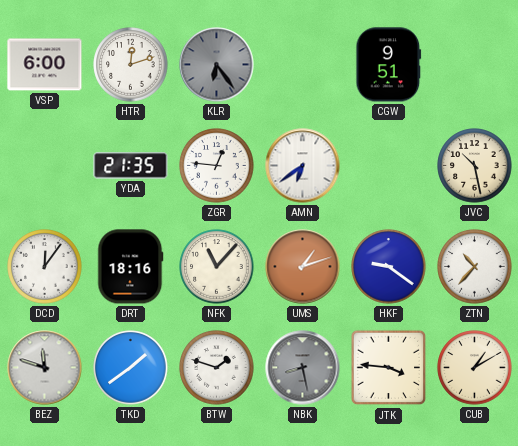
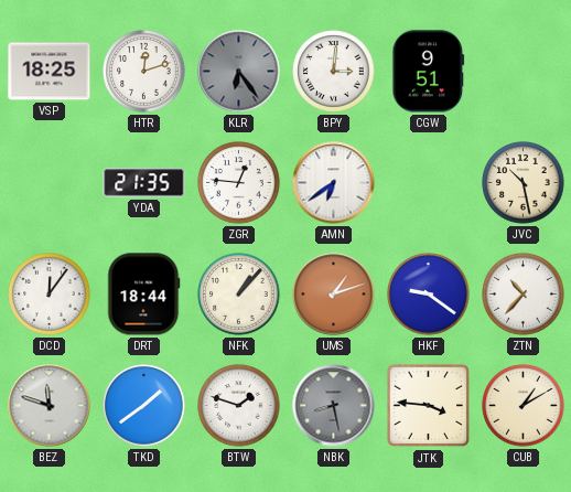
VSP: 6:00 -> 18:25 (50, 72)
BPY: none -> 3:01 (334, 72)
DRT: 18:16 -> 18:44 (144, 295)
NFK: 11:07 -> 1:07 (239, 295)
